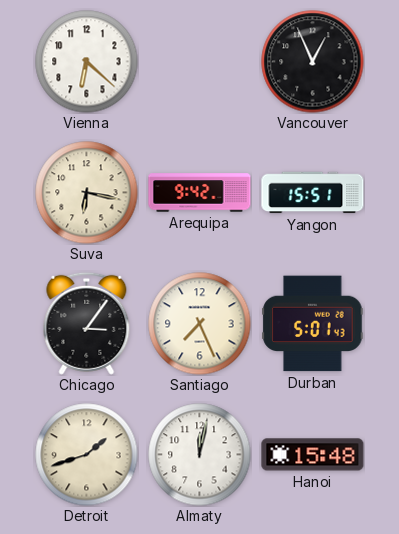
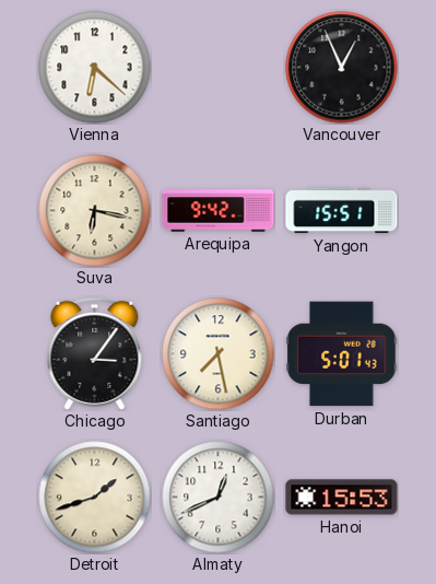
Santiago: 7:26 -> 7:28 (219, 354)
Almaty: 12:02 -> 12:41 (219, 498)
Hanoi: 15:48 -> 15:53 (342, 498)
